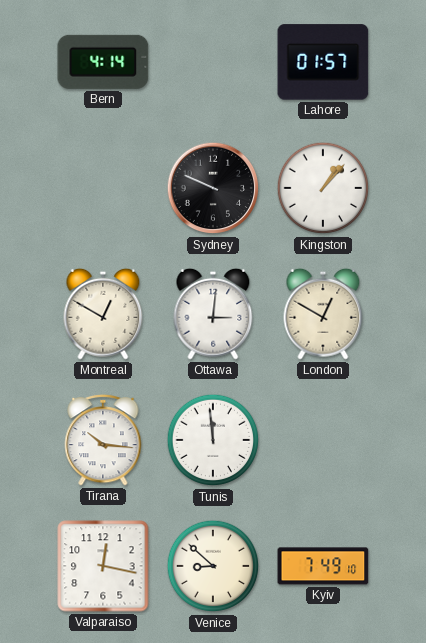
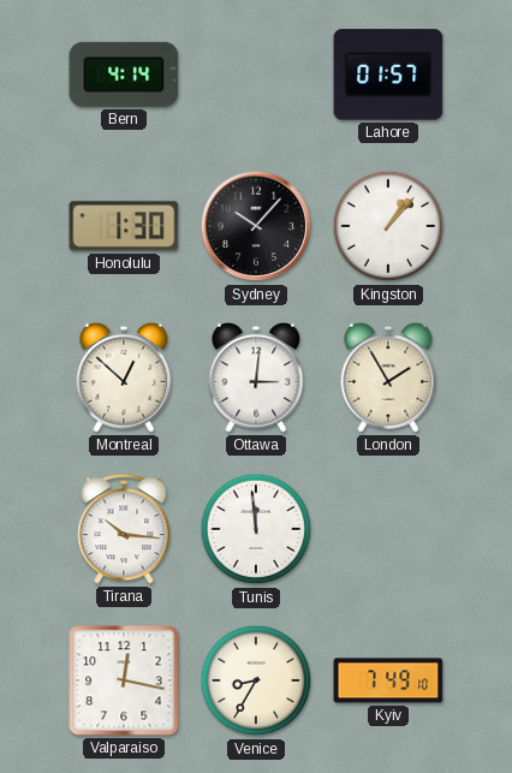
Honolulu: none -> 1:30 (124, 226)
Sydney: 9:49 -> 10:07 (256, 226)
Montreal: 12:50 -> 12:52 (124, 377)
London: 12:50 -> 1:55 (388, 377)
Venice: 8:52 -> 8:35 (256, 680)
